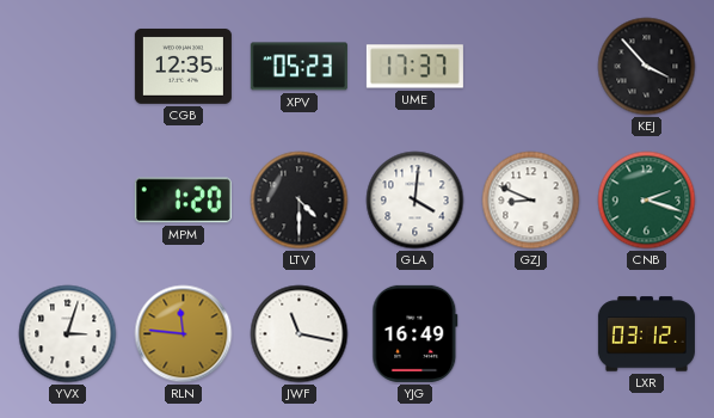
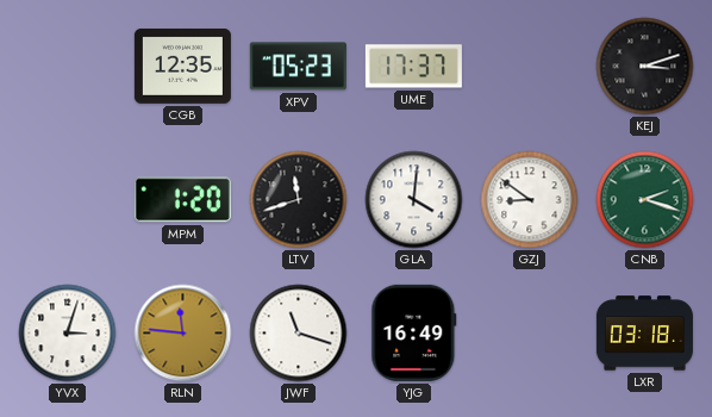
KEJ: 3:53 -> 3:12 (645, 67)
LTV: 4:30 -> 11:42 (299, 200)
GZJ: 8:49 -> 8:51 (530, 200)
JWF: 11:17 -> 11:18 (299, 334)
LXR: 03:12 -> 03:18 (644, 334)
